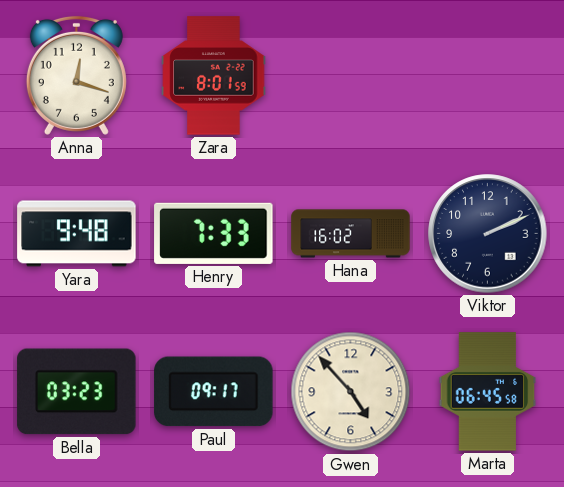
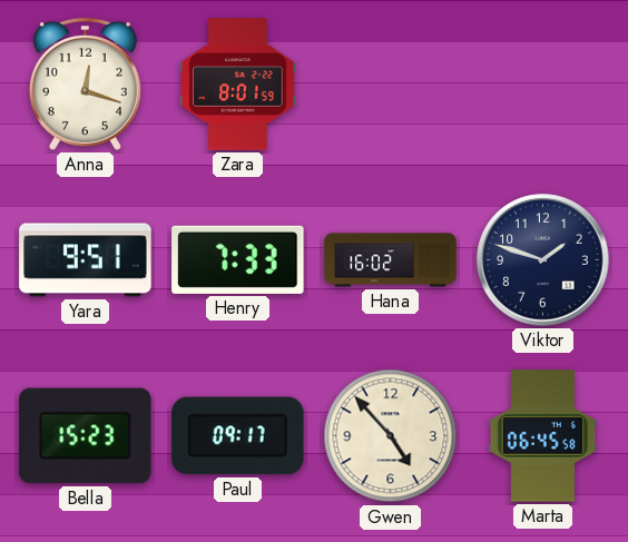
Yara: 9:48 -> 9:51 (86, 260)
Viktor: 2:11 -> 1:48 (543, 260)
Bella: 03:23 -> 15:23 (86, 436)
